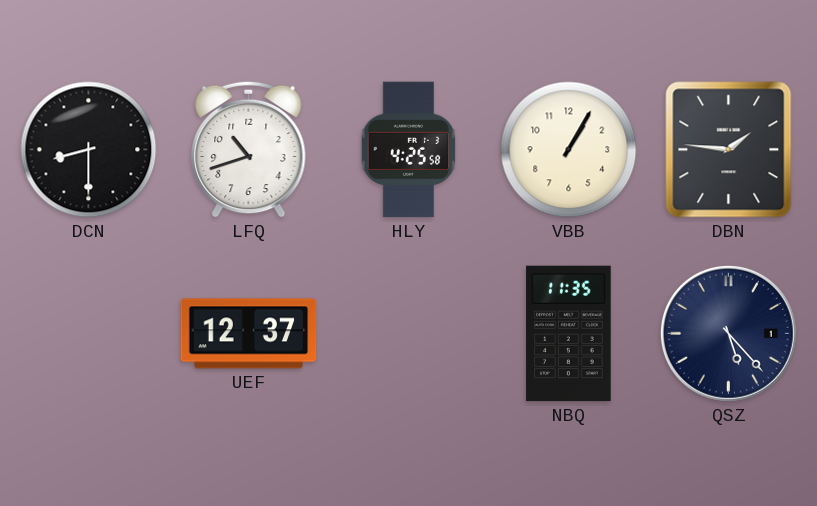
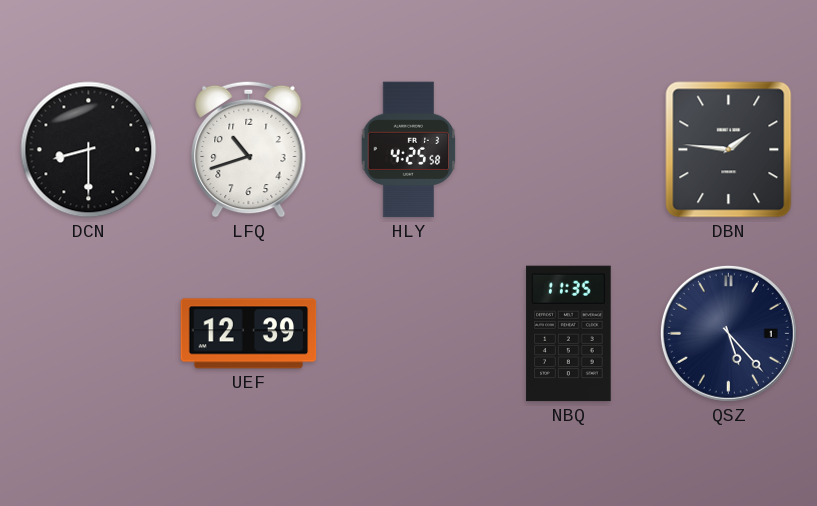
VBB: 1:05 -> none (569, 150)
UEF: 12:37 -> 12:39 (249, 334)
